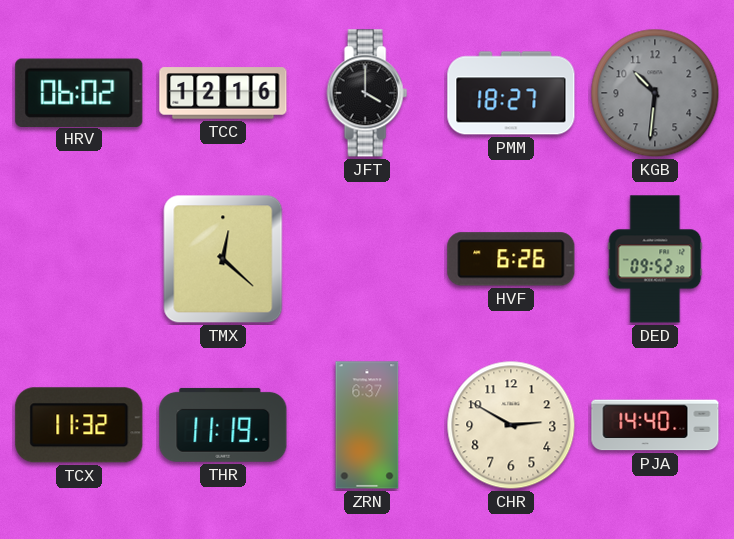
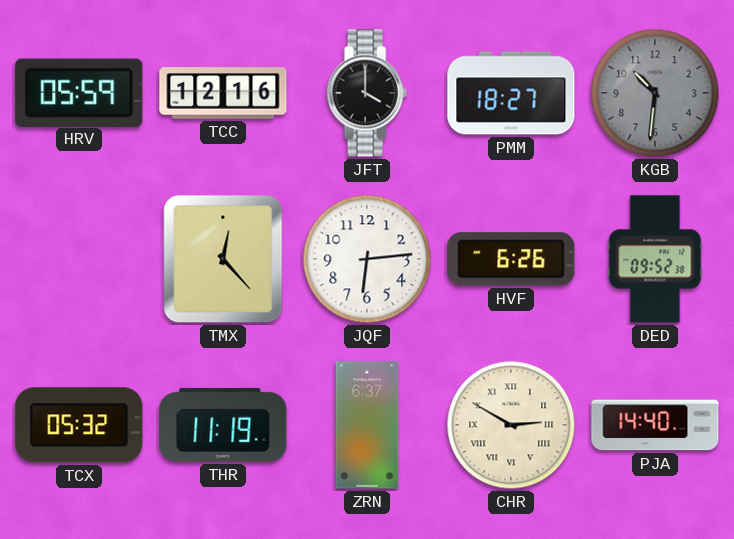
HRV: 06:02 -> 05:59 (79, 92)
TMX: 12:22 -> 12:23 (223, 259)
JQF: none -> 6:14 (367, 259)
TCX: 11:32 -> 05:32 (79, 425)
CHR numerals: Arabic -> Roman (511, 425)
